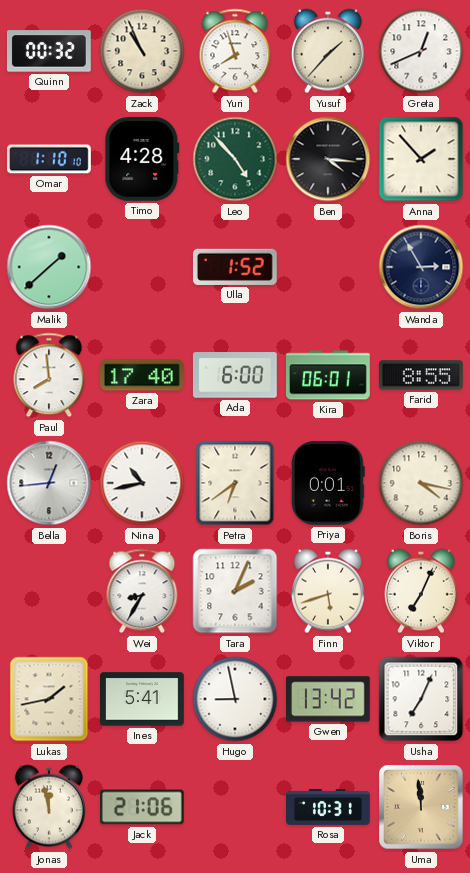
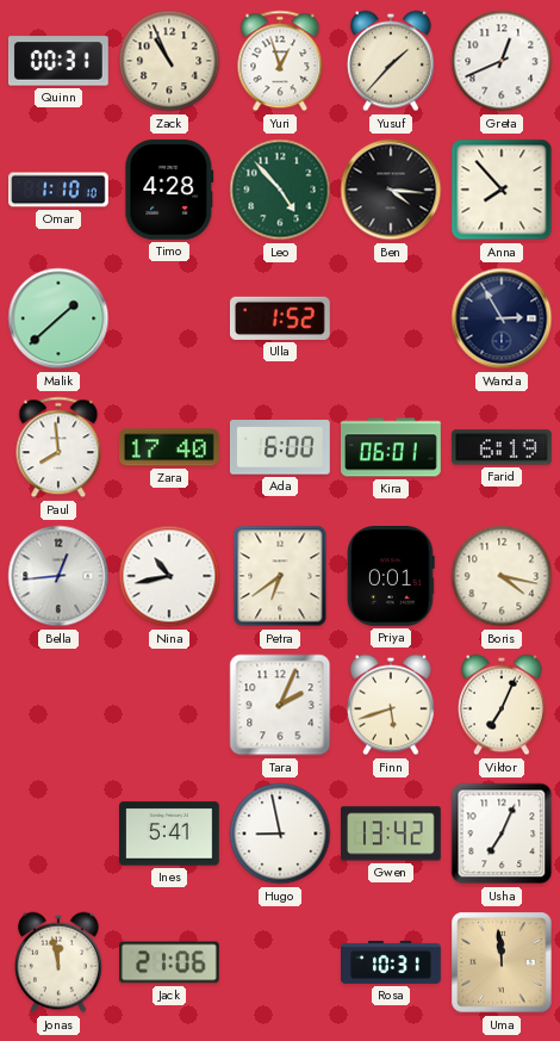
Quinn: 00:32 -> 00:31 (60, 61)
Yuri: 7:57 -> 12:57 (280, 61)
Anna: 1:53 -> 7:53 (502, 190)
Farid: 8:55 -> 6:19 (503, 447)
Wei: 8:35 -> none (142, 591)
Lukas: 1:43 -> none (49, 699)
